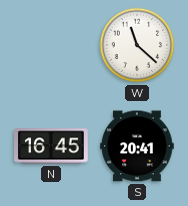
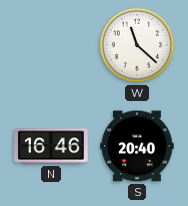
N: 16:45 -> 16:46 (51, 146)
S: 20:41 -> 20:40 (137, 146)
